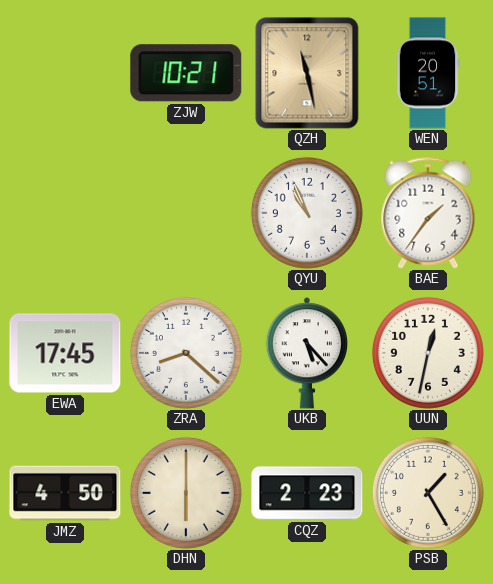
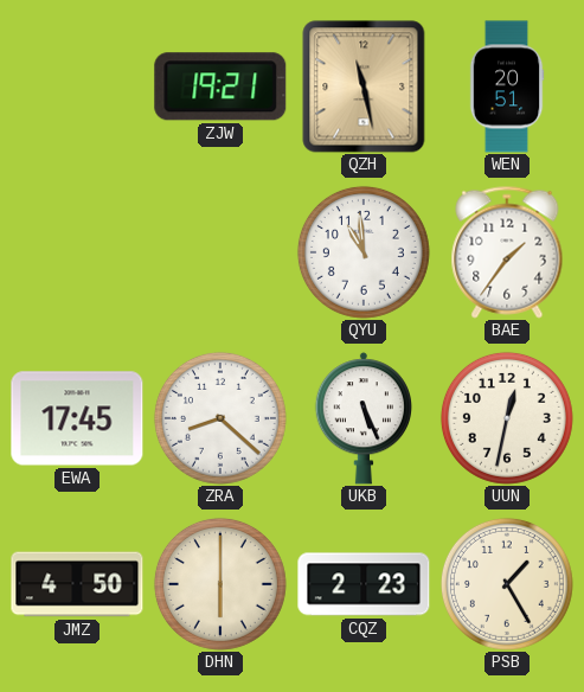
ZJW: 10:21 -> 19:21 (220, 86)
QYU: 10:56 -> 10:59 (364, 252)
UKB: 5:23 -> 5:26 (362, 418)
